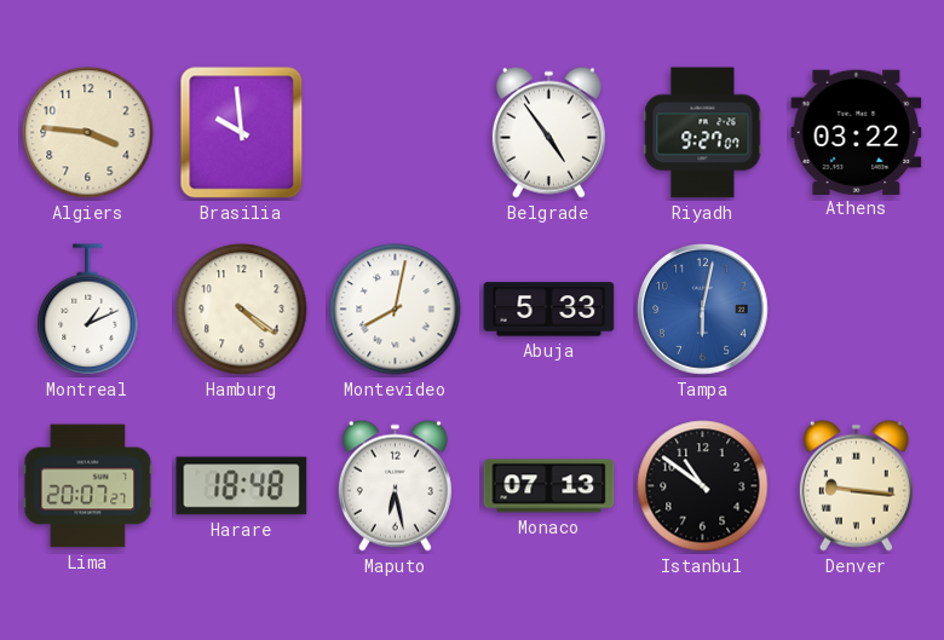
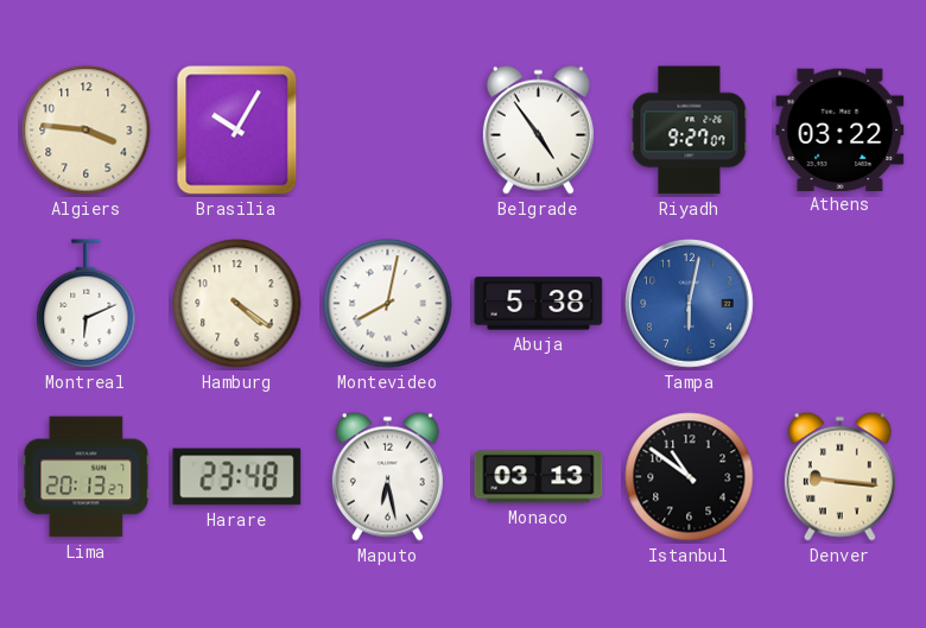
Brasilia: 9:59 -> 10:05 (237, 131)
Montreal: 1:11 -> 6:11 (87, 304)
Abuja: 5:33 -> 5:38 (539, 304)
Lima: 20:07 -> 20:13 (87, 477)
Harare: 18:48 -> 23:48 (237, 477)
Monaco: 07:13 -> 03:13 (539, 477)
